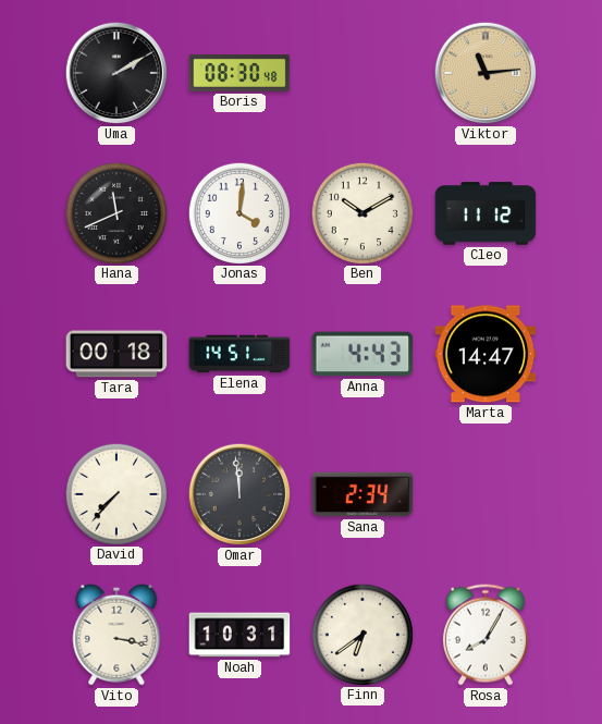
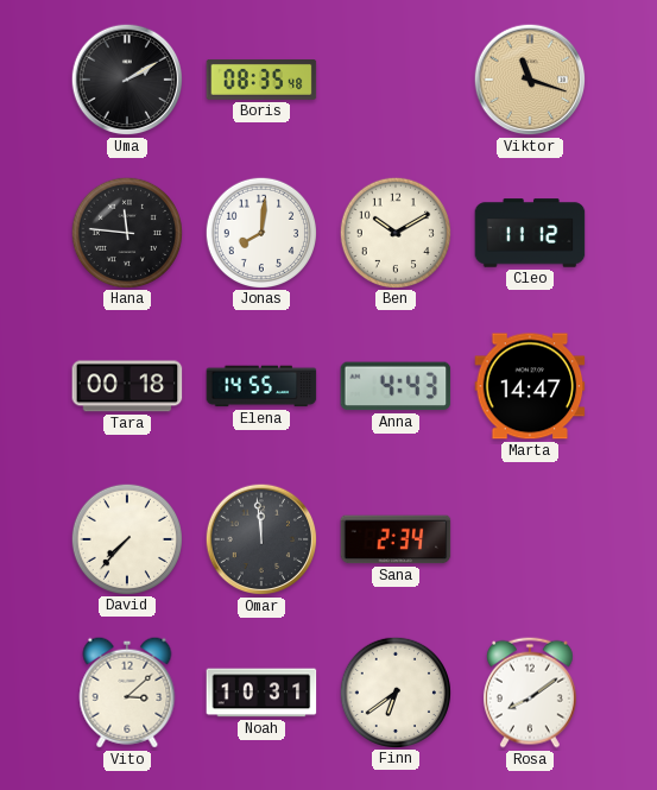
Boris: 08:30 -> 08:35 (261, 80)
Viktor: 11:14 -> 11:18 (530, 80)
Hana: 11:41 -> 11:46 (126, 232)
Jonas: 4:01 -> 8:01 (260, 232)
Elena: 14:51 -> 14:55 (261, 386)
Vito: 3:17 -> 3:08 (127, 693)
Rosa: 8:05 -> 8:09 (530, 693)
